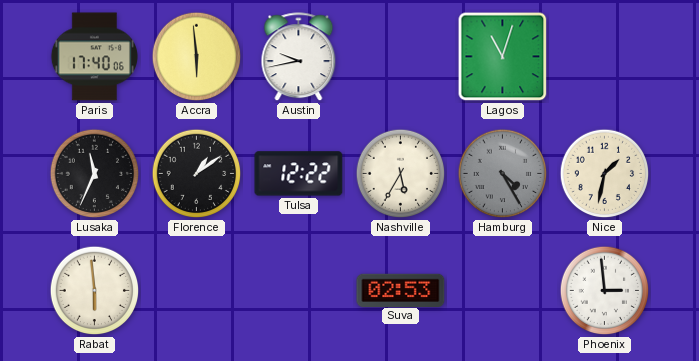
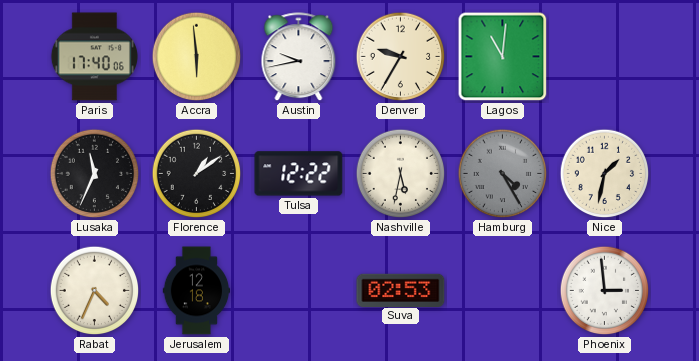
Denver: none -> 9:35 (401, 57)
Lagos: 11:03 -> 11:01 (503, 57)
Nashville: 5:35 -> 5:32 (401, 174)
Rabat: 5:59 -> 4:34 (95, 291)
Jerusalem: none -> 12:18 (197, 291)
